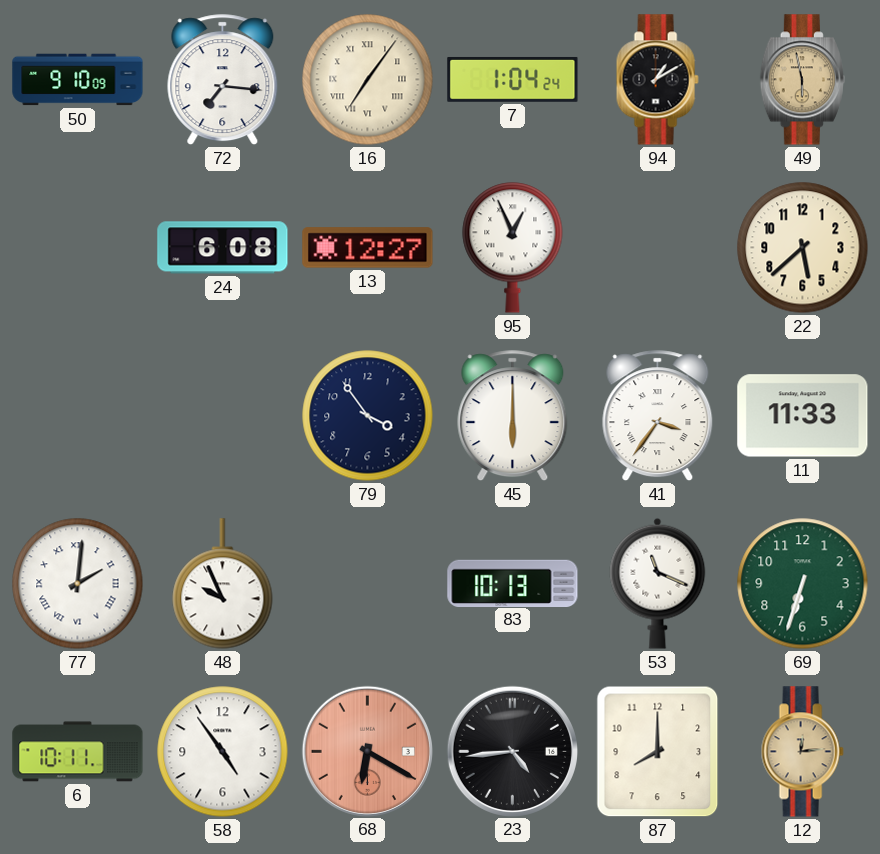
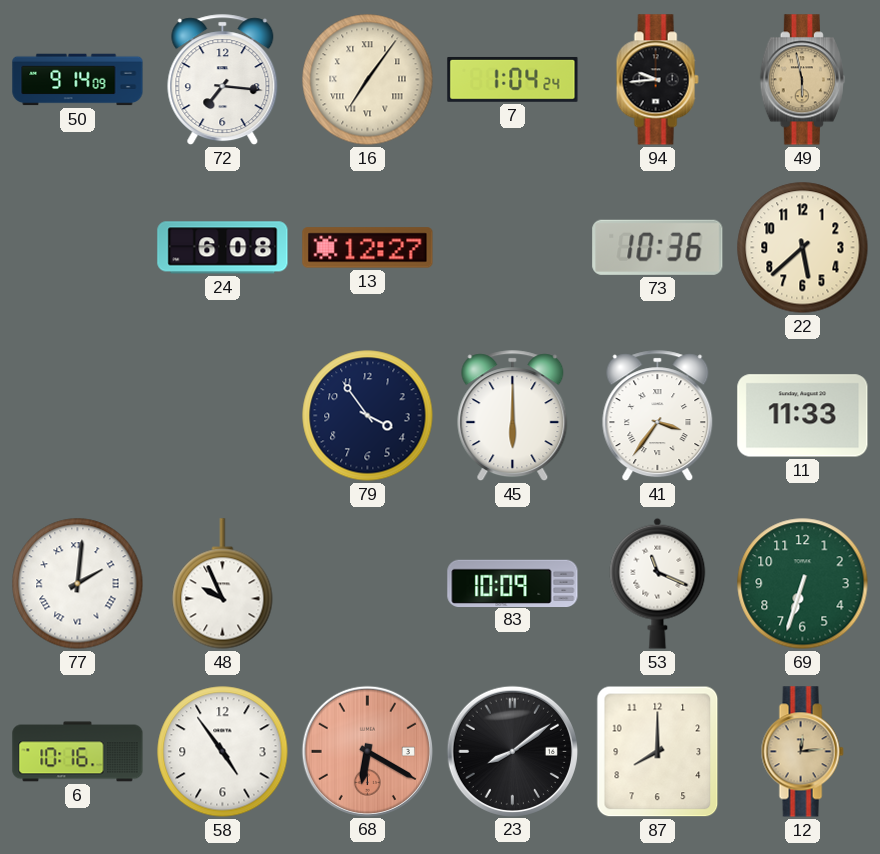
50: 9:10 -> 9:14 (78, 80)
94: 1:10 -> 9:44 (657, 80)
95: 12:56 -> none (513, 248)
73: none -> 10:36 (658, 247)
83: 10:13 -> 10:09 (513, 583)
6: 10:11 -> 10:16 (78, 752)
23: 4:44 -> 8:09 (512, 751)
